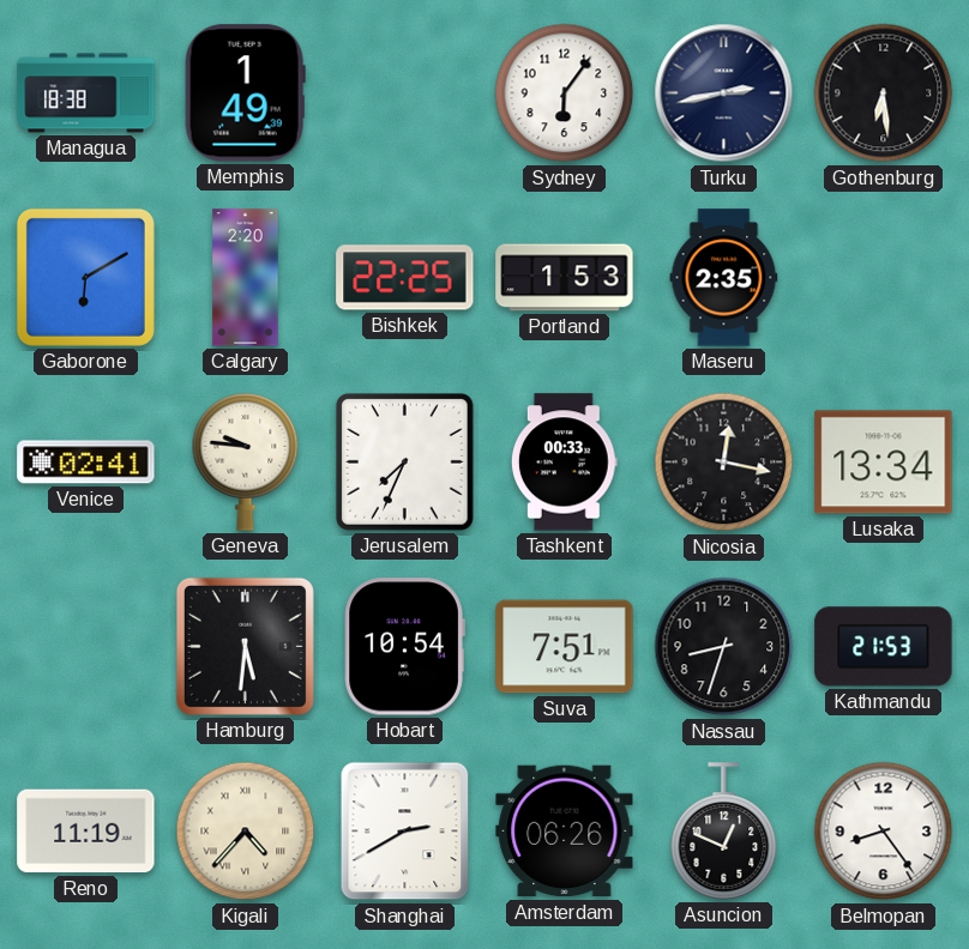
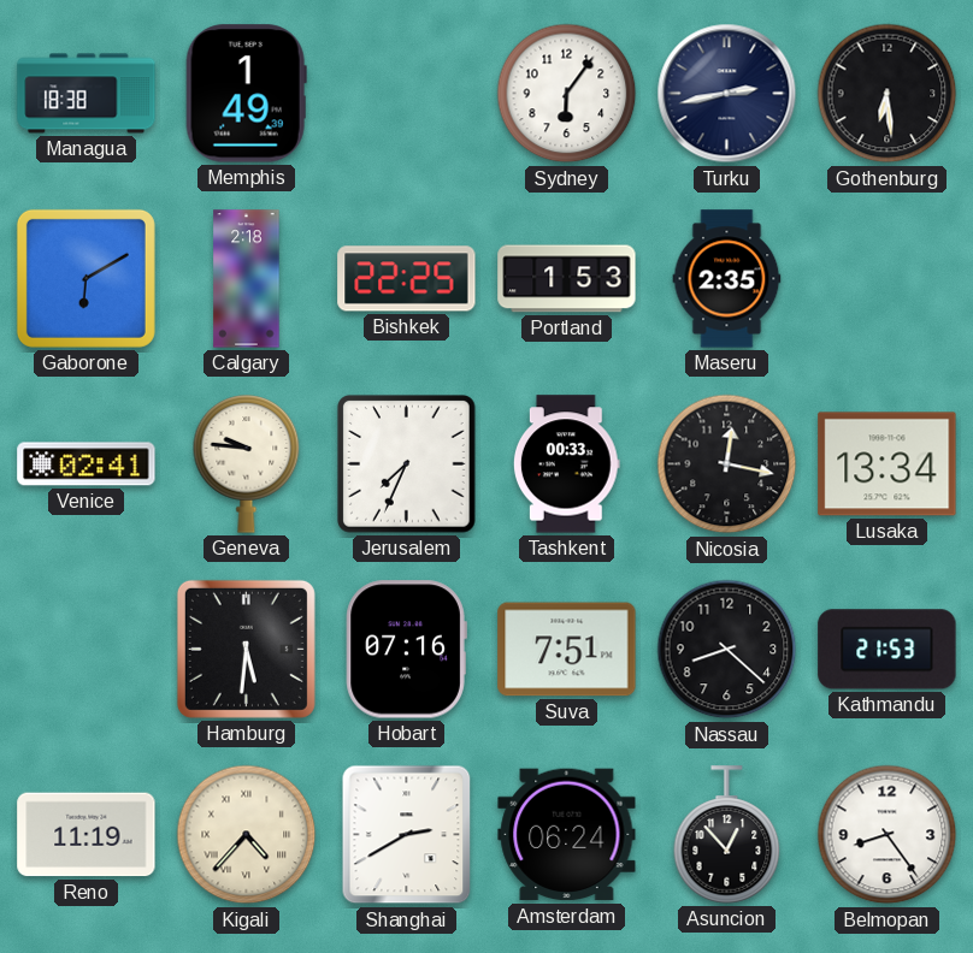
Calgary: 2:20 -> 2:18 (247, 279)
Hobart: 10:54 -> 07:16 (406, 650)
Nassau: 8:33 -> 8:22 (727, 650)
Amsterdam: 06:26 -> 06:24 (567, 835)
Asuncion: 12:49 -> 12:53 (727, 835)
